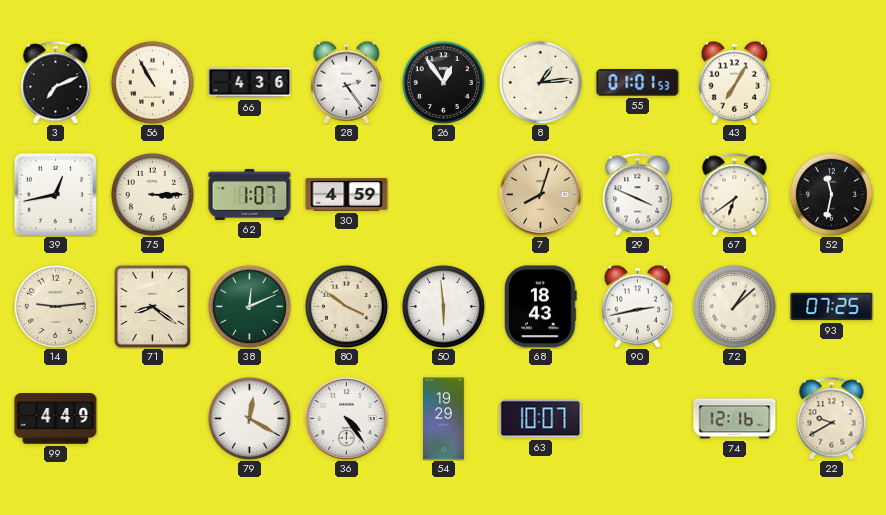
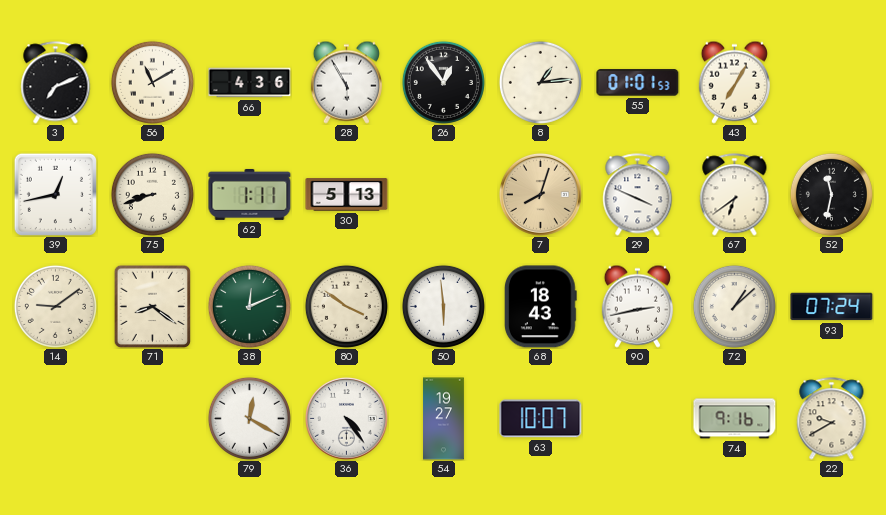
56: 10:55 -> 11:10 (152, 82)
28: 2:24 -> 5:55 (346, 82)
75: 3:15 -> 8:42 (152, 194)
62: 1:07 -> 1:11 (250, 194)
30: 4:59 -> 5:13 (347, 195)
14: 9:14 -> 9:09 (55, 306)
93: 07:25 -> 07:24 (832, 307)
99: 4:49 -> none (56, 419)
54: 19:29 -> 19:27 (444, 419)
74: 12:16 -> 9:16 (735, 419)
